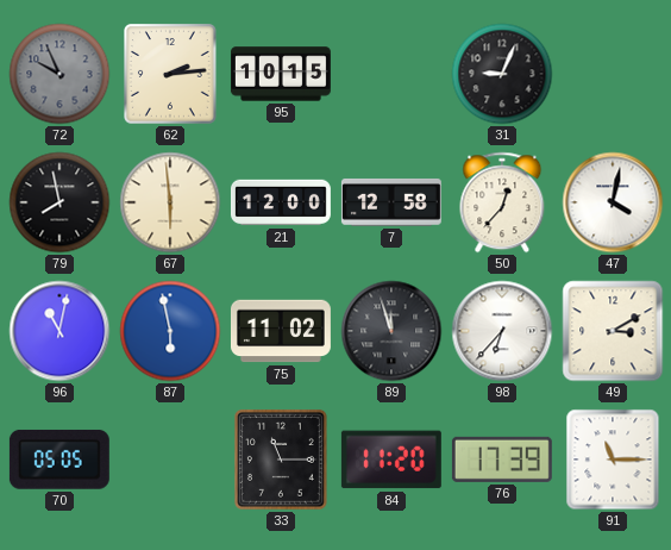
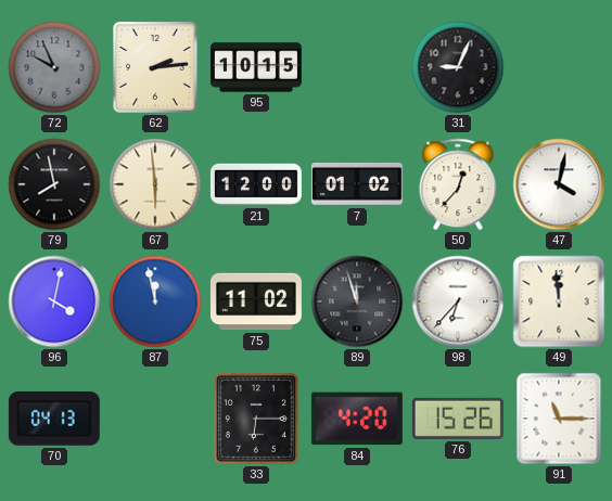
7: 12:58 -> 01:02 (357, 184)
96: 11:02 -> 4:02 (54, 301)
87: 5:58 -> 11:58 (155, 301)
49: 3:10 -> 11:59 (559, 301)
70: 05:05 -> 04:13 (54, 419)
33: 11:15 -> 6:15 (257, 420)
84: 11:20 -> 4:20 (357, 419)
76: 17:39 -> 15:26 (458, 419)
